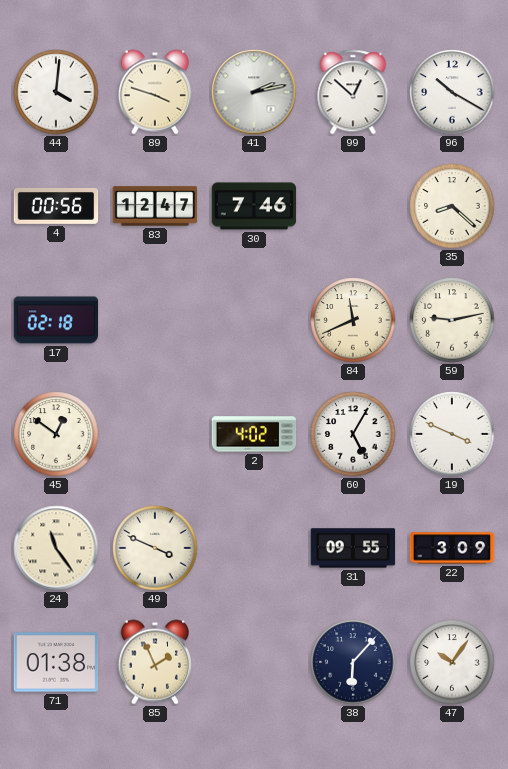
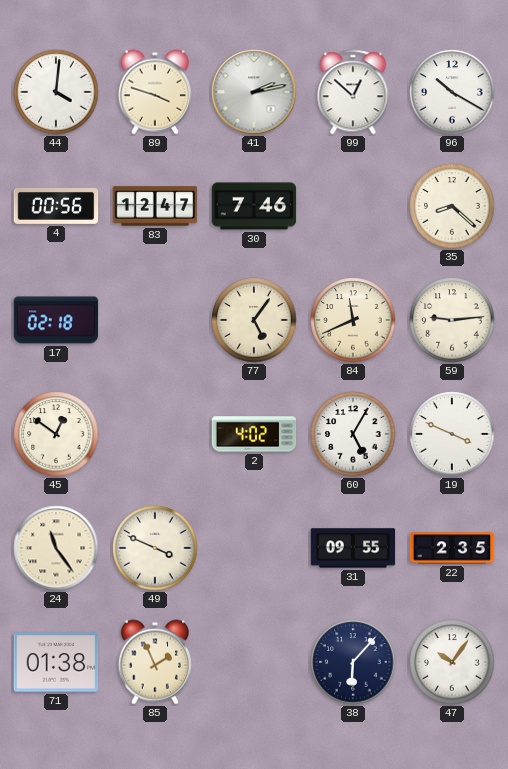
77: none -> 5:06 (254, 320)
59: 9:13 -> 9:14 (452, 320)
22: 3:09 -> 2:35 (452, 548)
